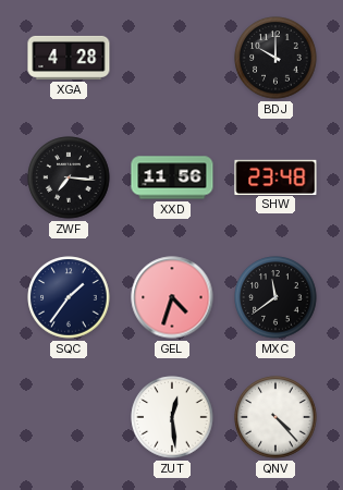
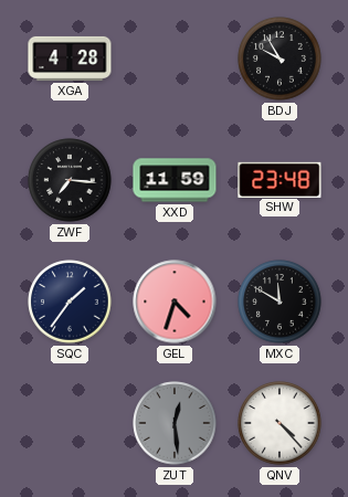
BDJ: 10:00 -> 9:55 (280, 59)
XXD: 11:56 -> 11:59 (175, 180)
MXC: 11:39 -> 11:50 (280, 302)
ZUT dial: white -> grey (175, 423)
